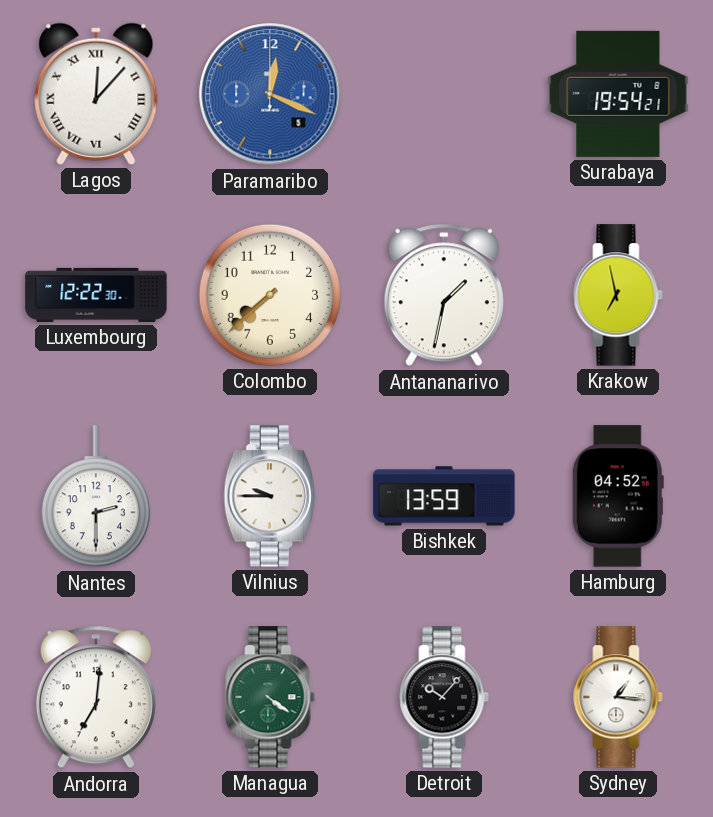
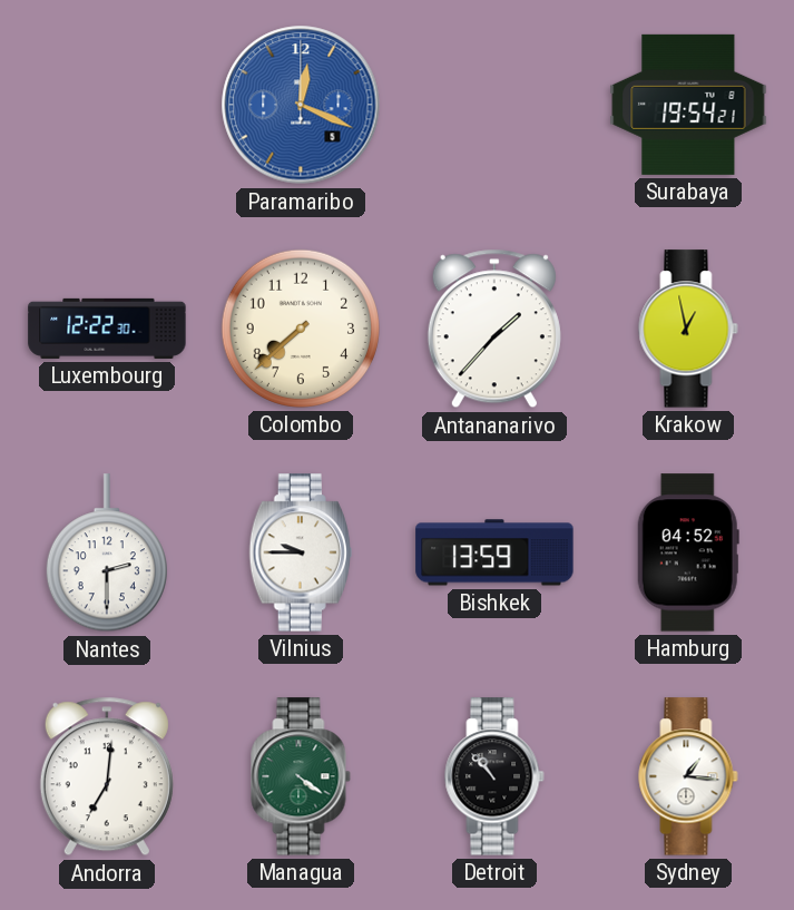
Lagos: 12:07 -> none (96, 94)
Antananarivo: 1:32 -> 1:37 (494, 329)
Krakow: 6:58 -> 12:58 (688, 329)
Detroit: 10:07 -> 10:53 (494, 776)
